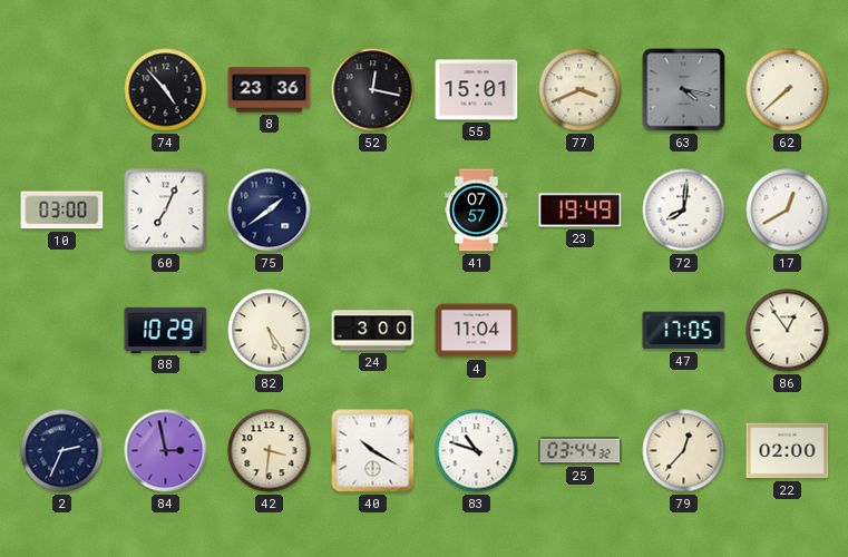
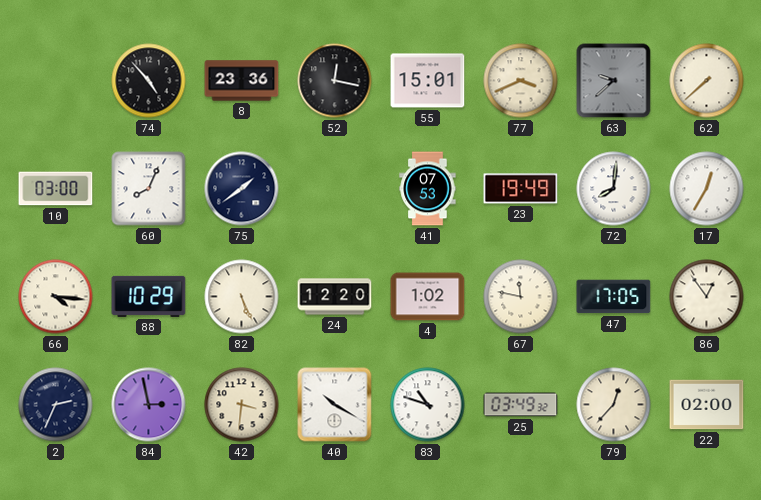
63: 4:17 -> 9:38 (614, 81)
60: 7:04 -> 8:04 (149, 189)
41: 07:57 -> 07:53 (428, 189)
17: 12:40 -> 12:35 (707, 189)
66: none -> 4:16 (56, 297)
82: 5:24 -> 5:26 (242, 297)
24: 3:00 -> 12:20 (335, 297)
4: 11:04 -> 1:02 (428, 297)
67: none -> 11:47 (521, 297)
25: 03:44 -> 03:49 (521, 405)
